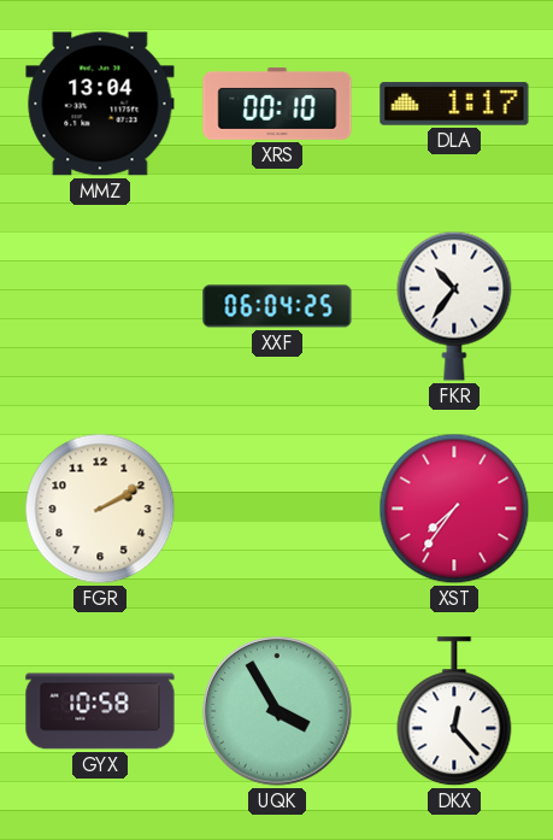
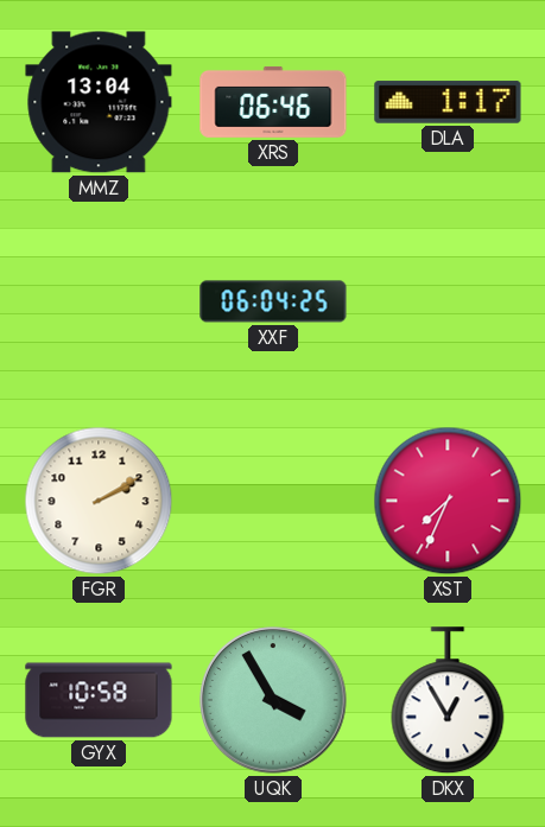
XRS: 00:10 -> 06:46 (273, 102)
FKR: 10:36 -> none (454, 306)
XST: 7:36 -> 7:34 (448, 501)
DKX: 12:23 -> 12:55 (448, 701)
